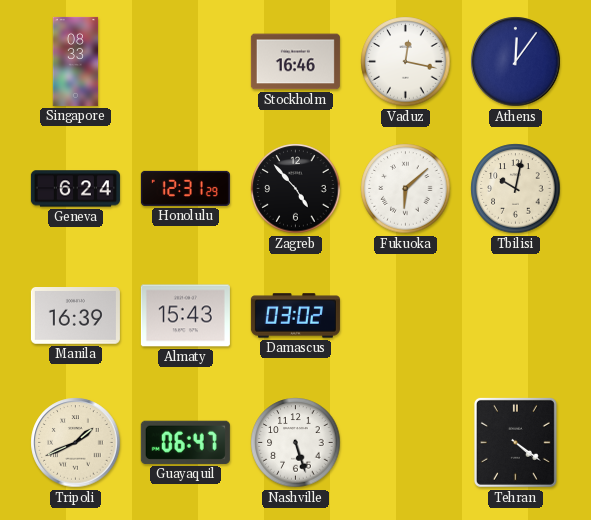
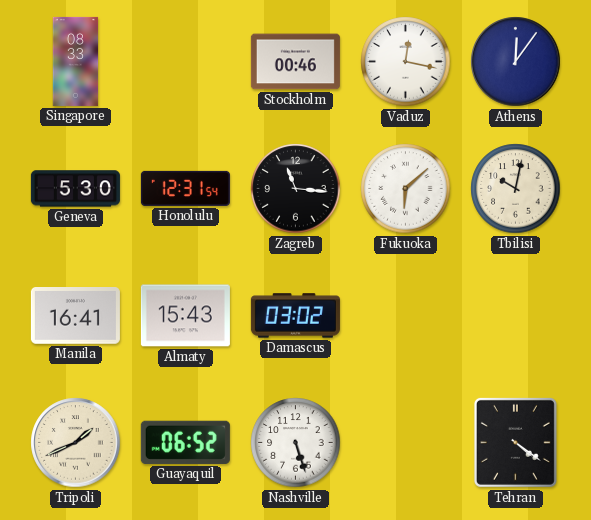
Stockholm: 16:46 -> 00:46 (295, 62)
Geneva: 6:24 -> 5:30 (75, 189)
Honolulu: 12:31:29 -> 12:31:54 (185, 188)
Zagreb: 4:53 -> 11:16 (296, 189)
Manila: 16:39 -> 16:41 (75, 316)
Guayaquil: 06:47 -> 06:52 (185, 442)
